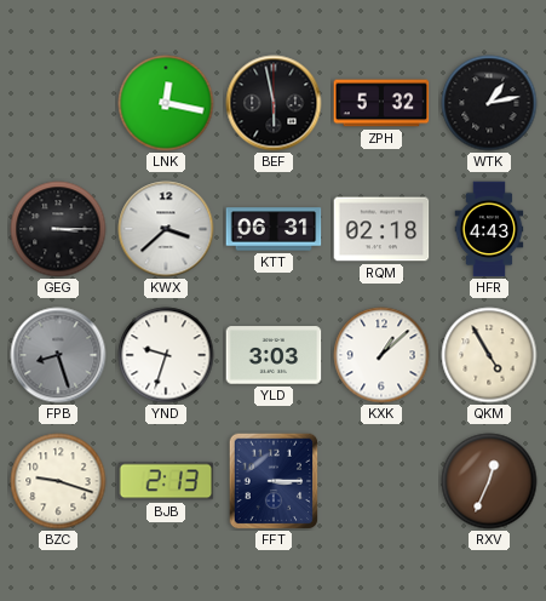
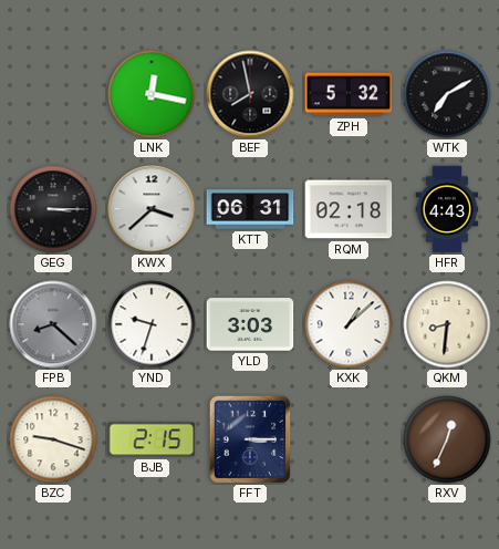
BEF: 5:58 -> 7:58 (250, 94)
WTK: 1:13 -> 7:10 (447, 94)
FPB: 8:27 -> 8:22 (53, 324)
QKM: 4:55 -> 8:31 (447, 324)
BJB: 2:13 -> 2:15 (152, 439)
